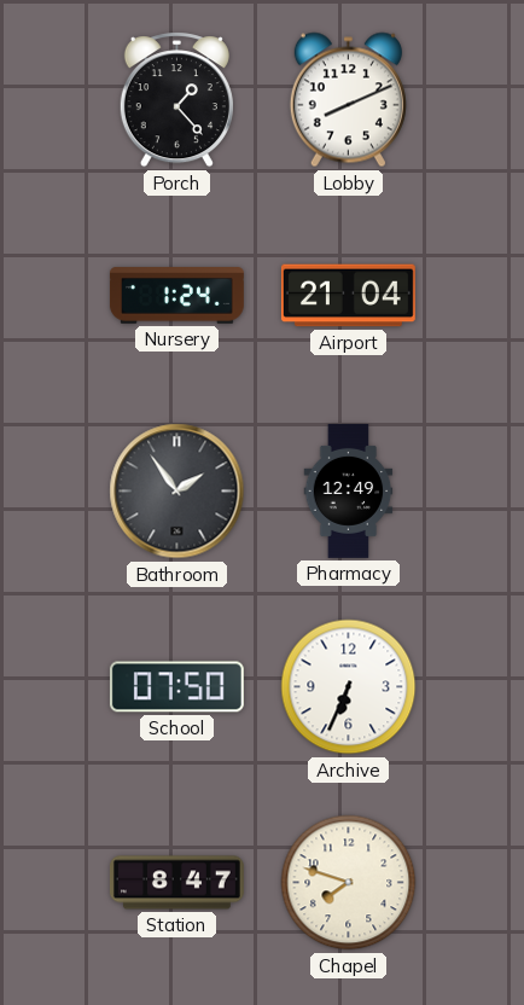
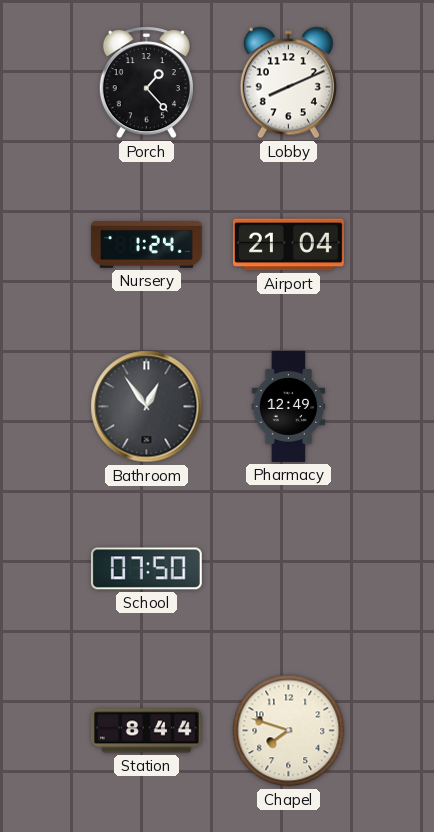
Bathroom: 1:54 -> 12:54 (147, 407)
Archive: 6:34 -> none (349, 687)
Station: 8:47 -> 8:44 (146, 731)
